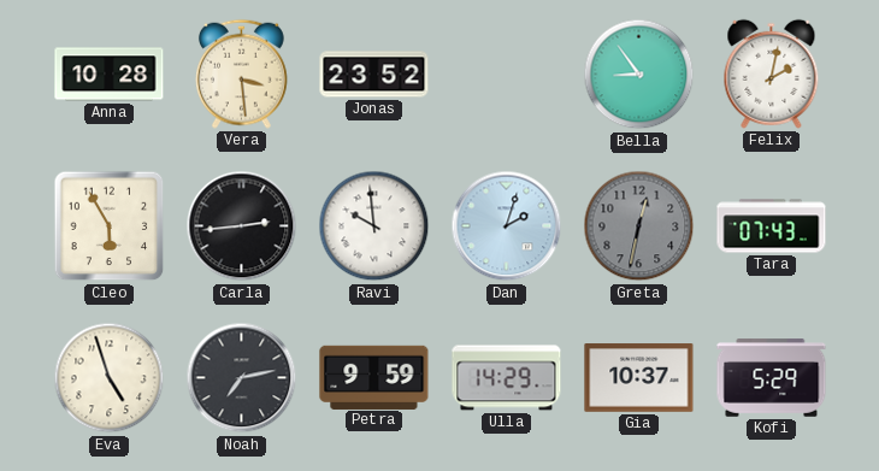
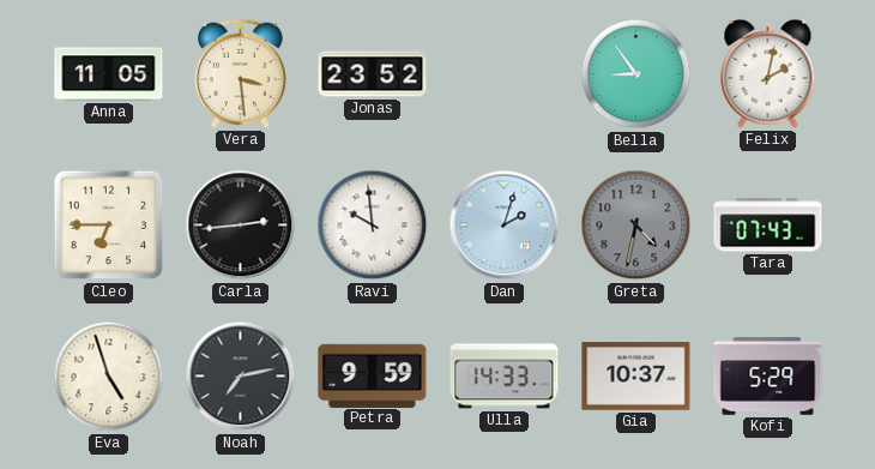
Anna: 10:28 -> 11:05 (109, 74)
Cleo: 5:55 -> 6:45 (109, 226)
Greta: 12:32 -> 4:32 (636, 226)
Ulla: 14:29 -> 14:33 (505, 377)
